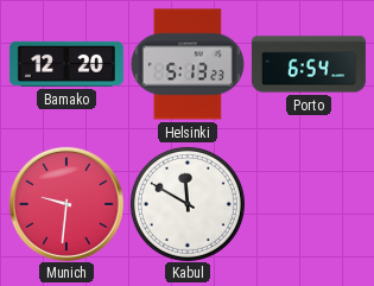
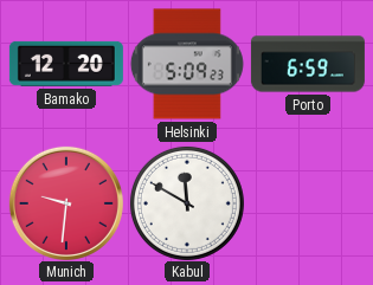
Helsinki: 5:13 -> 5:09 (187, 64)
Porto: 6:54 -> 6:59 (308, 64)
